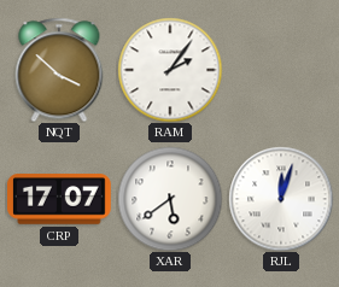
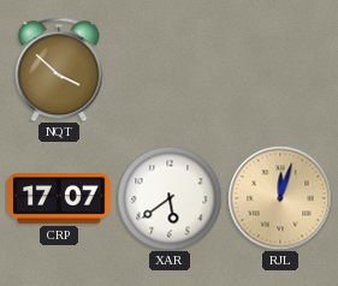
RAM: 2:06 -> none (170, 70)
RJL dial: white -> champagne (280, 198)
